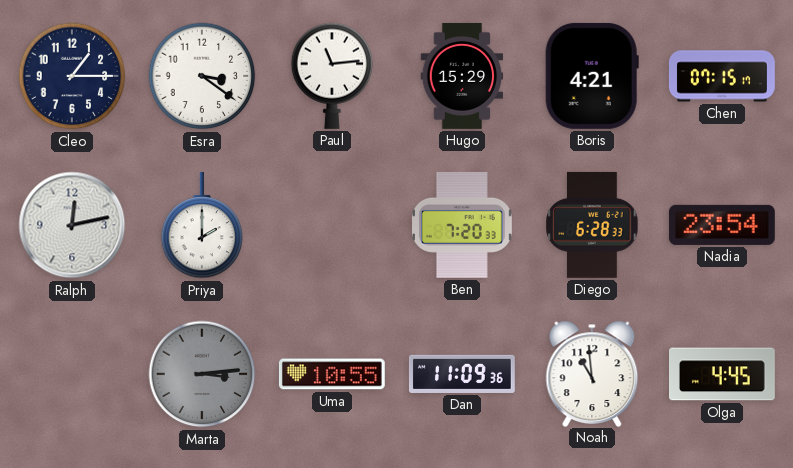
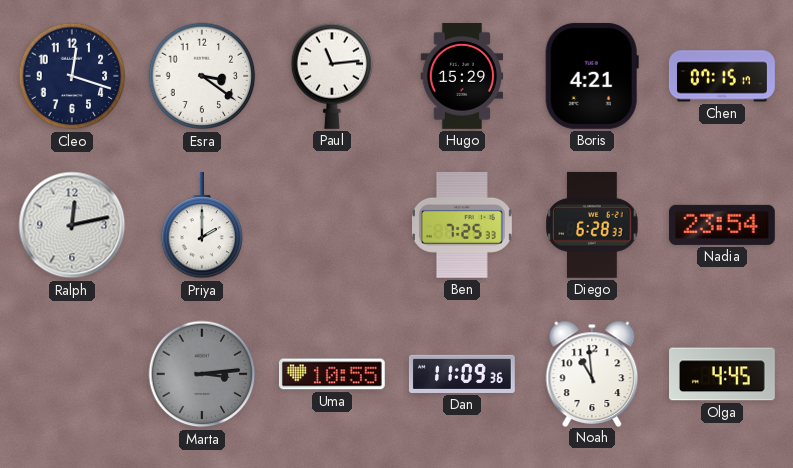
Cleo: 1:15 -> 12:18 (72, 76)
Ben: 7:20 -> 7:25 (462, 225)
